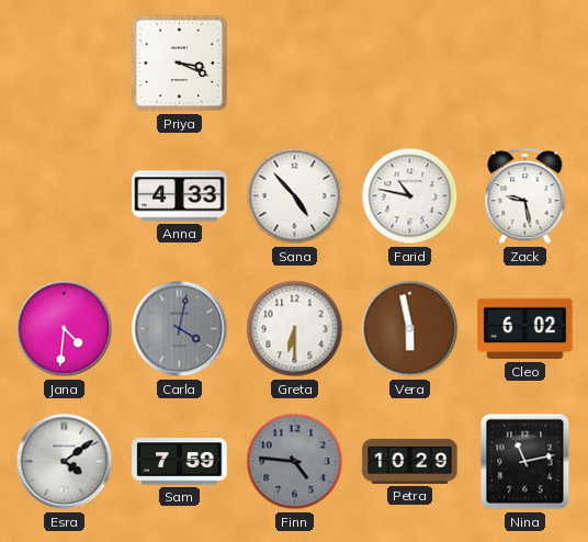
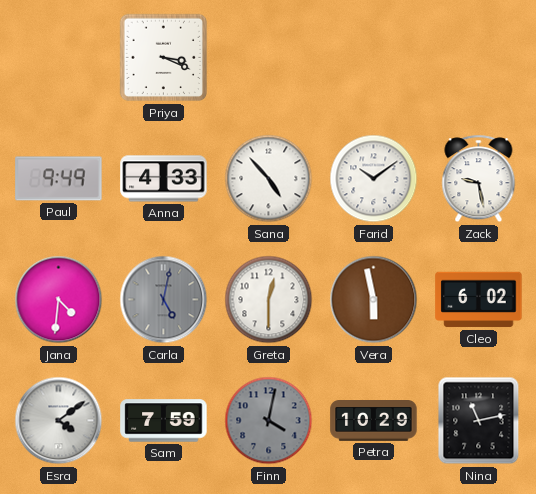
Paul: none -> 9:49 (59, 179)
Farid: 10:47 -> 10:09 (374, 179)
Carla: 4:02 -> 5:02 (164, 300)
Greta: 6:30 -> 12:30 (269, 300)
Finn: 4:46 -> 4:02 (269, 421)
